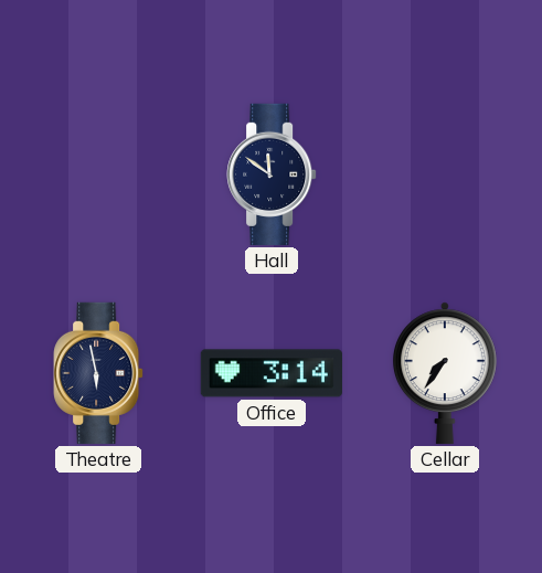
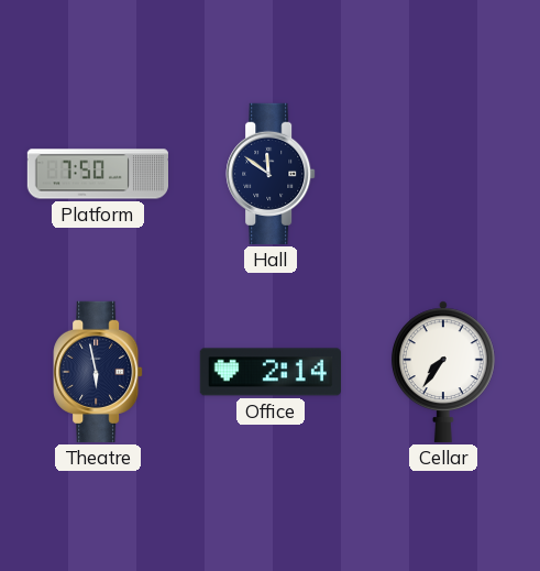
Platform: none -> 7:50 (97, 174)
Office: 3:14 -> 2:14 (271, 372)
